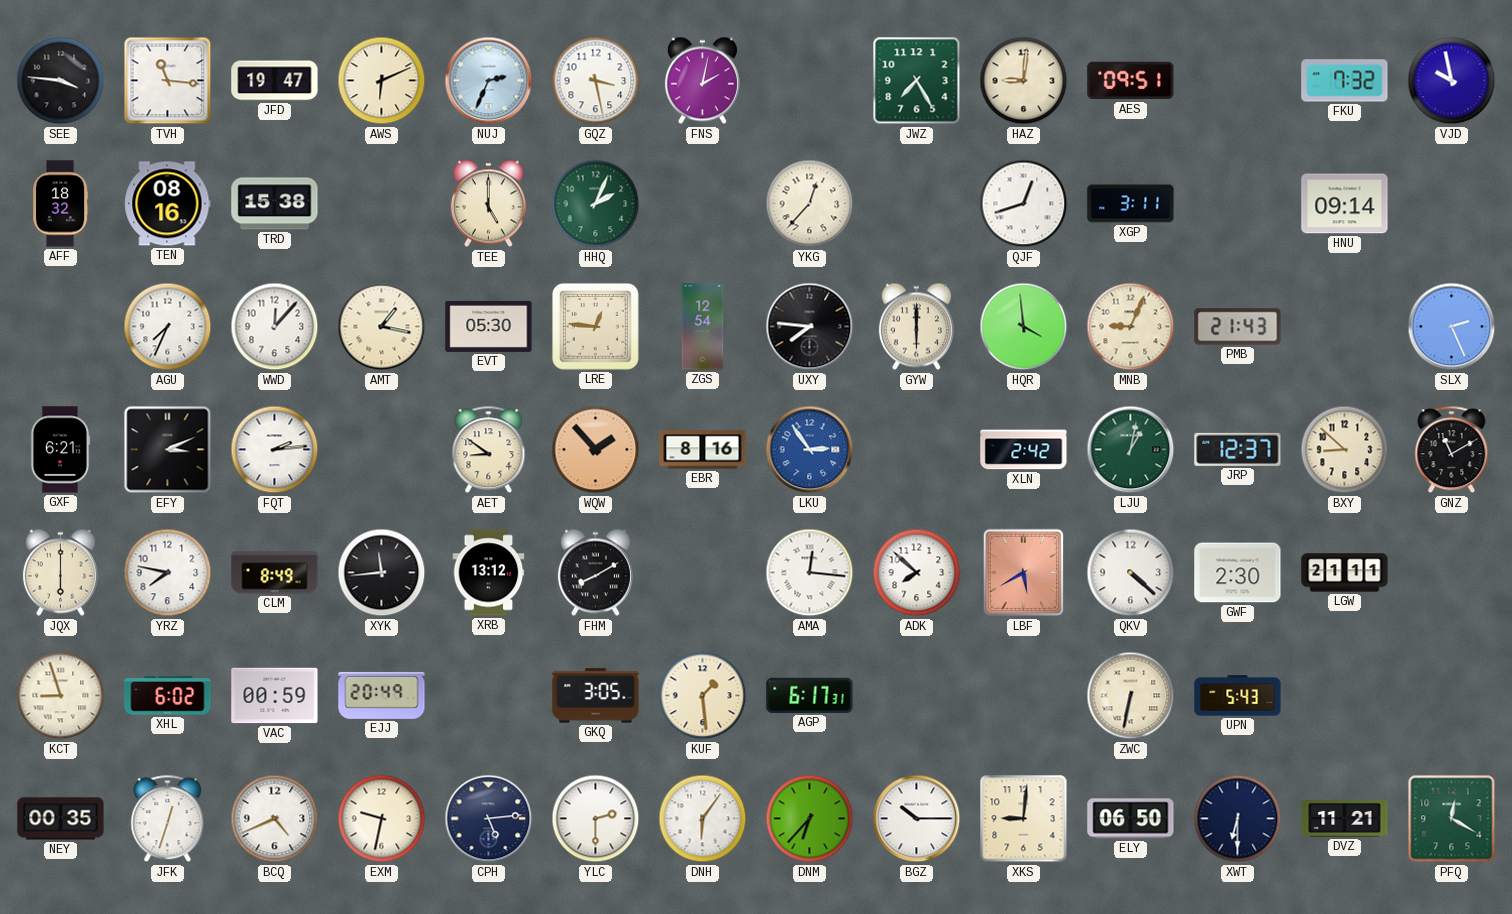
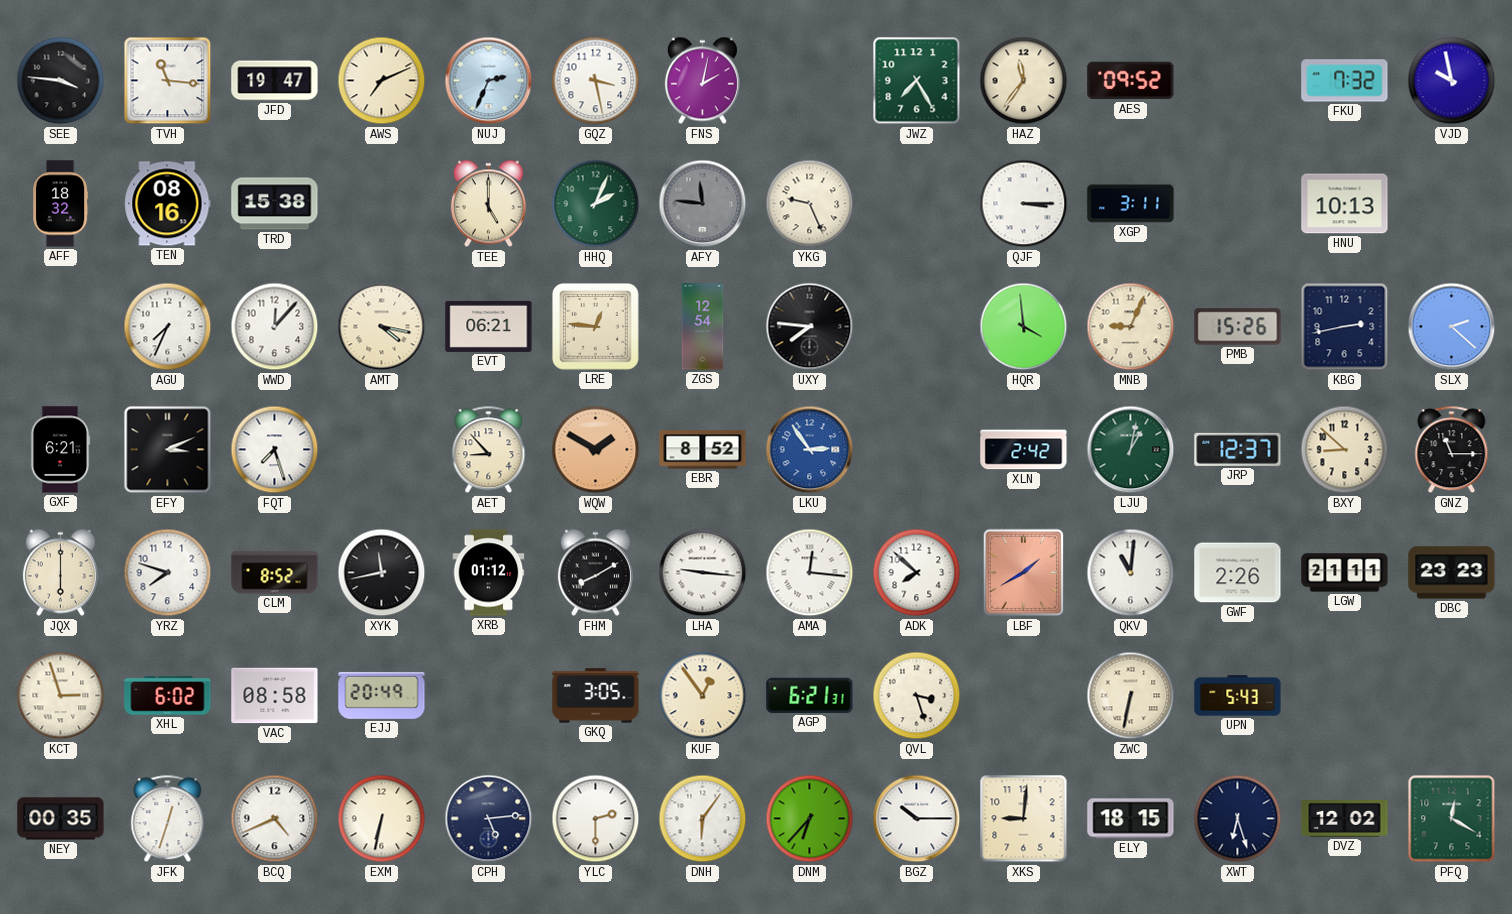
AWS: 6:11 -> 7:11 (382, 81)
HAZ: 9:01 -> 11:36 (1024, 81)
AES: 09:51 -> 09:52 (1131, 81)
AFY: none -> 11:46 (703, 204)
YKG: 12:37 -> 9:26 (810, 204)
QJF: 12:42 -> 3:15 (1024, 204)
HNU: 09:14 -> 10:13 (1345, 204)
AMT: 1:17 -> 4:17 (382, 327)
EVT: 05:30 -> 06:21 (489, 326)
GYW: 6:00 -> none (916, 327)
PMB: 21:43 -> 15:26 (1238, 327)
KBG: none -> 2:43 (1345, 327)
SLX: 2:26 -> 2:22 (1452, 327)
FQT: 2:14 -> 7:27 (275, 450)
AET: 8:51 -> 8:53 (489, 450)
WQW: 1:53 -> 1:50 (596, 450)
EBR: 8:16 -> 8:52 (703, 450)
GNZ: 11:10 -> 11:15 (1452, 450)
YRZ: 7:47 -> 7:48 (168, 573)
CLM: 8:49 -> 8:52 (275, 573)
XYK: 11:44 -> 11:43 (382, 573)
XRB: 13:12 -> 01:12 (489, 573)
LHA: none -> 9:16 (703, 573)
LBF: 5:40 -> 1:40 (1024, 573)
QKV: 4:22 -> 11:01 (1131, 573)
GWF: 2:30 -> 2:26 (1238, 573)
DBC: none -> 23:23 (1452, 573)
KCT: 8:57 -> 2:57 (61, 696)
VAC: 00:59 -> 08:58 (275, 696)
KUF: 1:29 -> 12:54 (703, 696)
AGP: 6:17 -> 6:21 (810, 695)
QVL: none -> 3:27 (917, 696)
EXM: 9:32 -> 6:32 (382, 819)
ELY: 06:50 -> 18:15 (1131, 819)
XWT: 6:30 -> 6:27 (1238, 819)
DVZ: 11:21 -> 12:02 (1345, 819)
